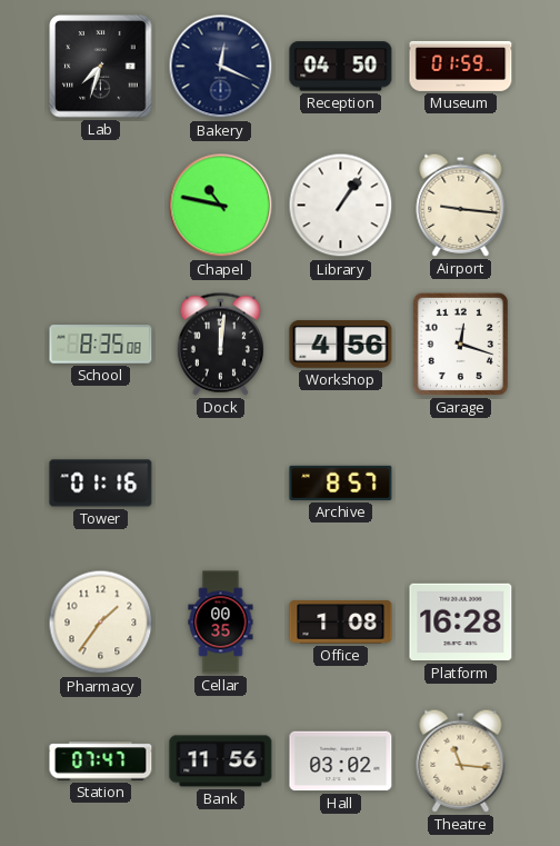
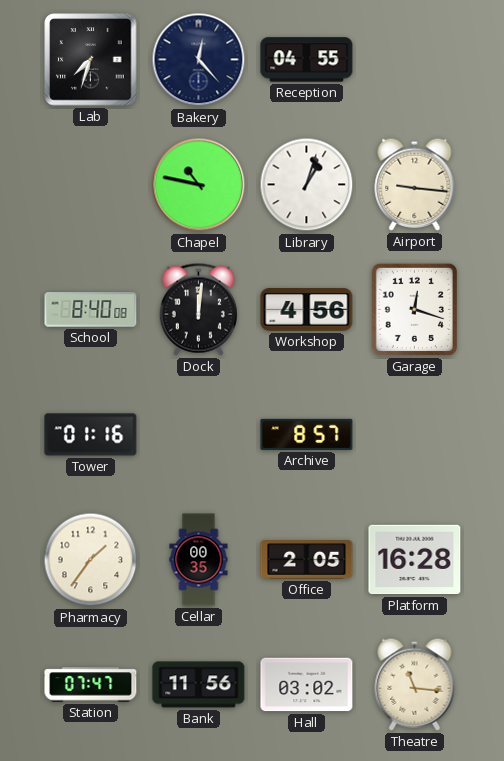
Bakery: 12:19 -> 12:23 (199, 60)
Reception: 04:50 -> 04:55 (307, 60)
Museum: 01:59 -> none (461, 66)
Library: 1:06 -> 1:03 (307, 185)
School: 8:35 -> 8:40 (91, 310)
Office: 1:08 -> 2:05 (307, 560)
